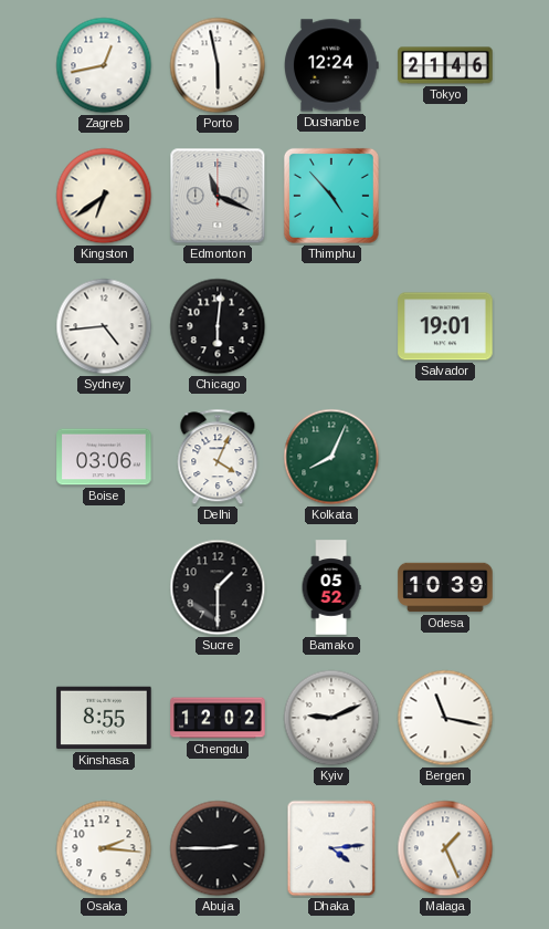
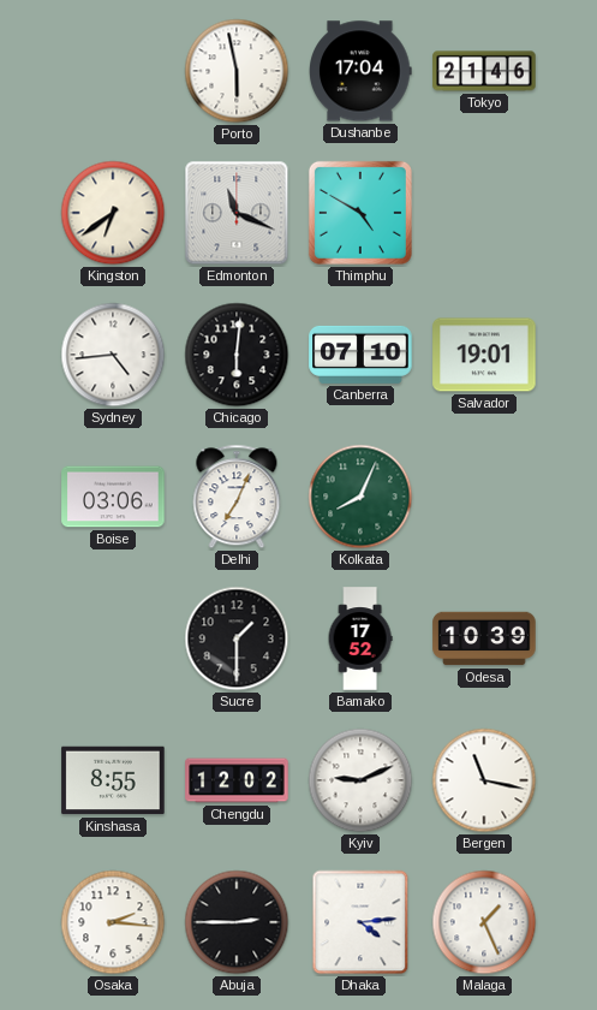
Zagreb: 12:43 -> none (104, 65)
Dushanbe: 12:24 -> 17:04 (362, 71)
Thimphu: 4:53 -> 4:50 (360, 213)
Canberra: none -> 07:10 (360, 355)
Delhi: 4:04 -> 7:04 (237, 497)
Bamako: 05:52 -> 17:52 (360, 638)
